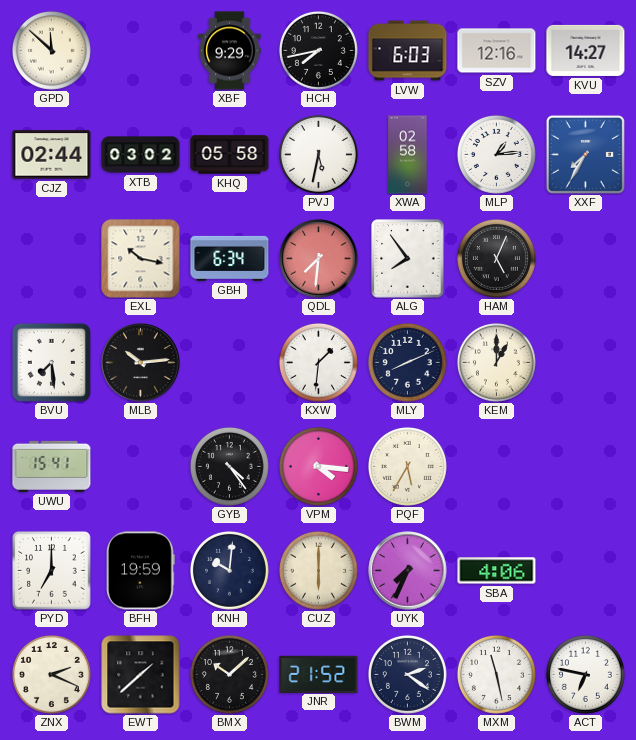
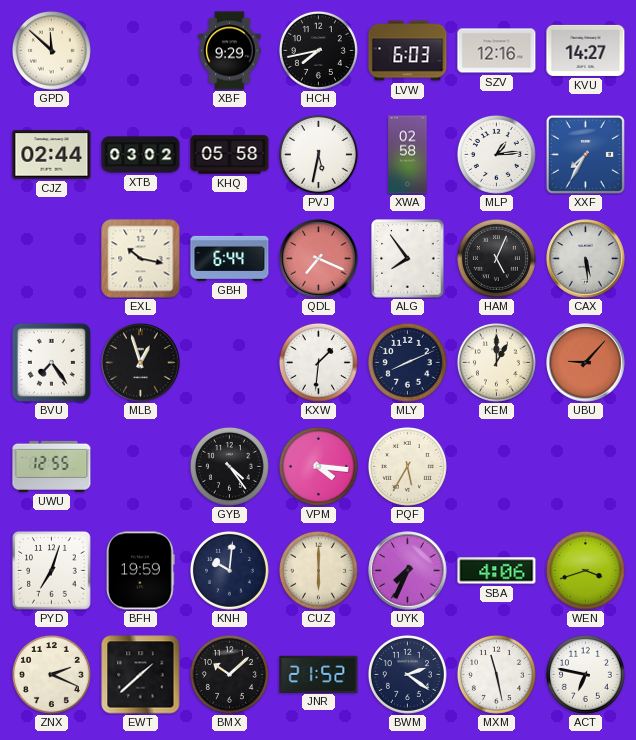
GBH: 6:34 -> 6:44 (230, 258)
QDL: 7:31 -> 7:19 (319, 259)
CAX: none -> 5:29 (586, 259)
BVU: 7:29 -> 7:24 (51, 362)
MLB: 10:14 -> 12:57 (141, 363)
UBU: none -> 9:07 (586, 363)
UWU: 15:41 -> 12:55 (52, 466)
PYD: 7:00 -> 7:03 (52, 571)
WEN: none -> 3:42 (585, 570)
